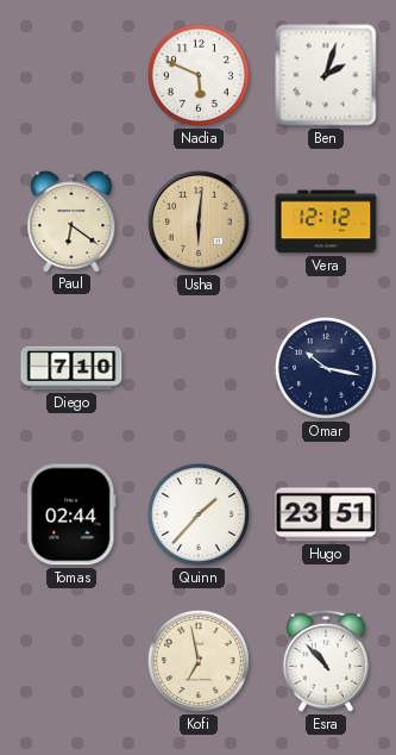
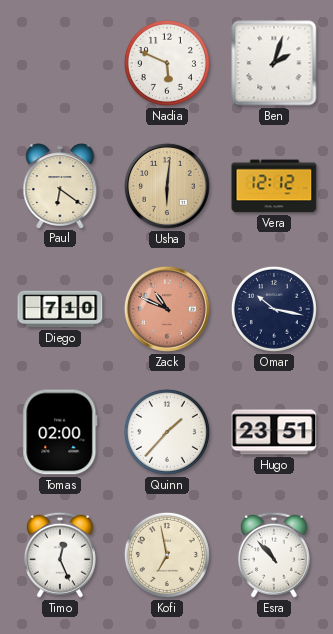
Zack: none -> 10:49 (167, 309)
Tomas: 02:44 -> 02:00 (60, 432)
Timo: none -> 12:26 (60, 555)
